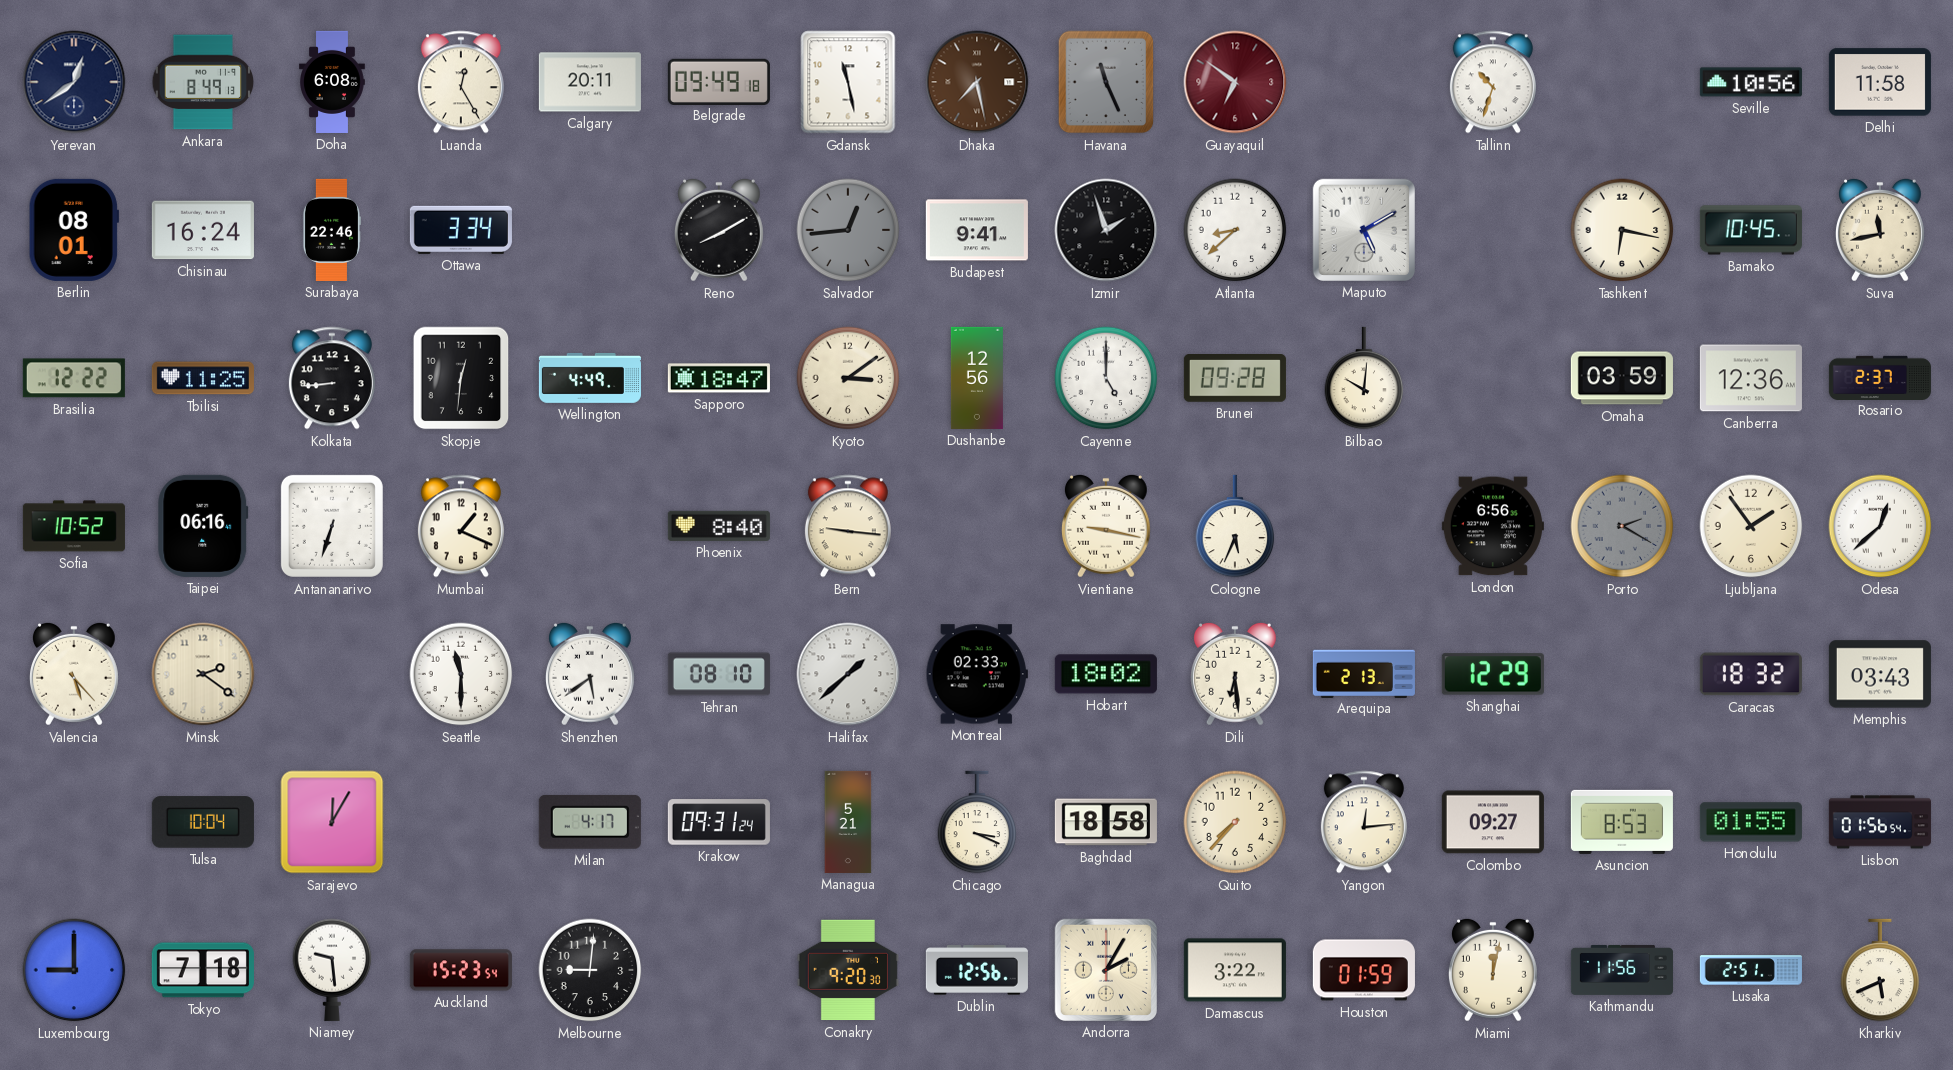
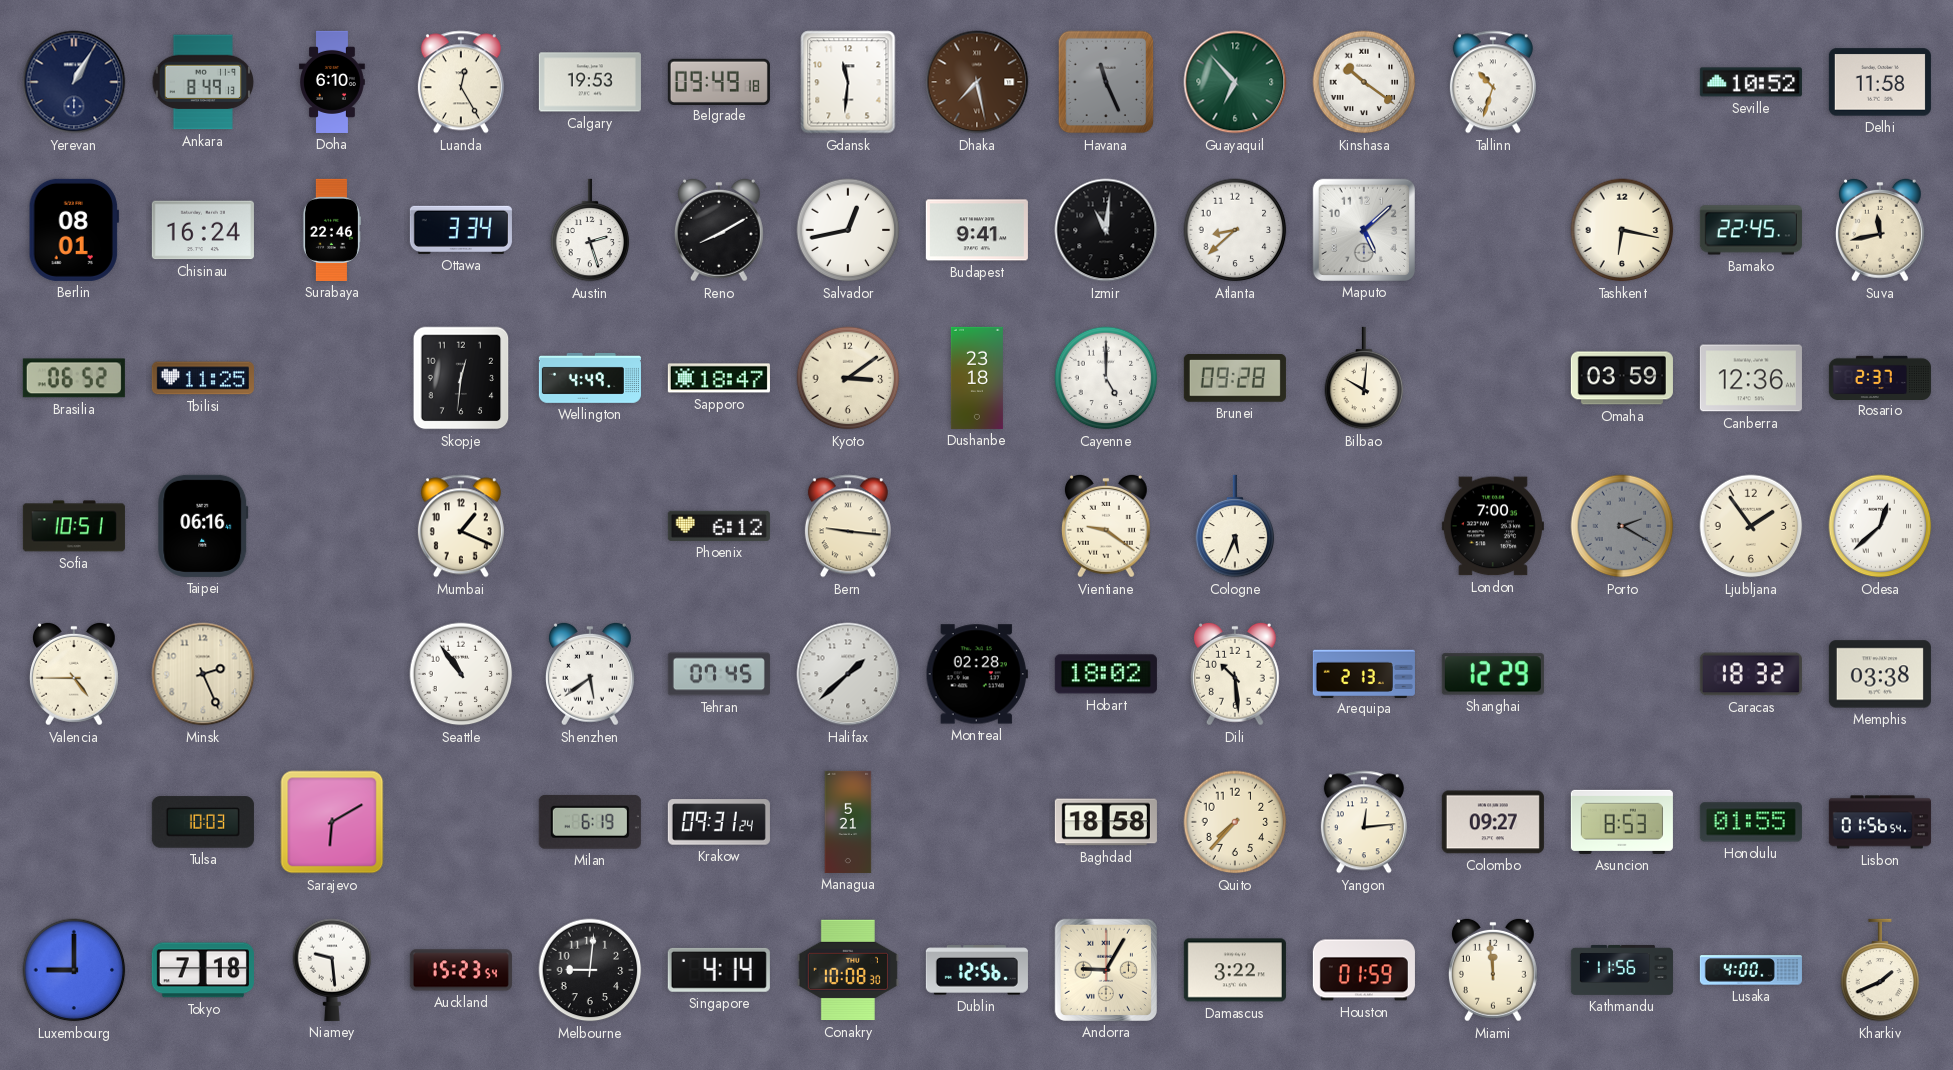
Yerevan: 12:39 -> 1:05 (74, 82)
Doha: 6:08 -> 6:10 (333, 82)
Calgary: 20:11 -> 19:53 (590, 82)
Gdansk: 11:28 -> 11:31 (848, 82)
Guayaquil: 6:51 -> 6:53 (1235, 82)
Guayaquil dial: burgundy -> green (1235, 82)
Kinshasa: none -> 10:21 (1364, 82)
Seville: 10:56 -> 10:52 (1751, 82)
Austin: none -> 2:27 (590, 230)
Salvador: 12:44 -> 12:43 (848, 230)
Salvador dial: grey -> white (848, 230)
Izmir: 1:57 -> 11:01 (1106, 230)
Maputo: 5:10 -> 5:08 (1364, 230)
Bamako: 10:45 -> 22:45 (1751, 230)
Brasilia: 12:22 -> 06:52 (74, 378)
Kolkata: 8:44 -> none (332, 378)
Dushanbe: 12:56 -> 23:18 (977, 378)
Sofia: 10:52 -> 10:51 (74, 526)
Antananarivo: 6:33 -> none (332, 526)
Phoenix: 8:40 -> 6:12 (719, 526)
Vientiane: 9:17 -> 9:21 (1106, 526)
London: 6:56 -> 7:00 (1493, 526)
Valencia: 5:23 -> 4:45 (74, 674)
Minsk: 2:21 -> 2:26 (203, 674)
Seattle: 11:30 -> 10:54 (461, 674)
Tehran: 08:10 -> 07:45 (719, 674)
Montreal: 02:33 -> 02:28 (977, 674)
Dili: 6:29 -> 10:29 (1235, 674)
Memphis: 03:43 -> 03:38 (1880, 674)
Tulsa: 10:04 -> 10:03 (203, 822)
Sarajevo: 12:05 -> 6:10 (332, 822)
Milan: 4:17 -> 6:19 (590, 822)
Chicago: 3:19 -> none (977, 822)
Singapore: none -> 4:14 (719, 970)
Conakry: 9:20 -> 10:08 (848, 970)
Andorra: 2:05 -> 9:05 (1106, 970)
Miami: 12:02 -> 11:59 (1493, 970)
Lusaka: 2:51 -> 4:00 (1751, 970)
Kharkiv: 5:41 -> 1:41 (1880, 970)
